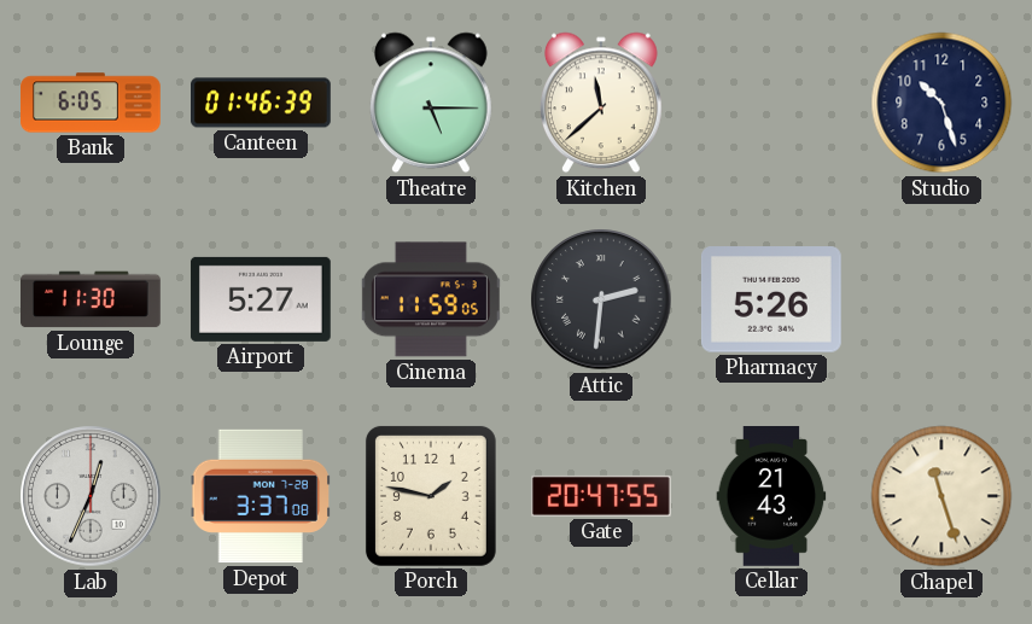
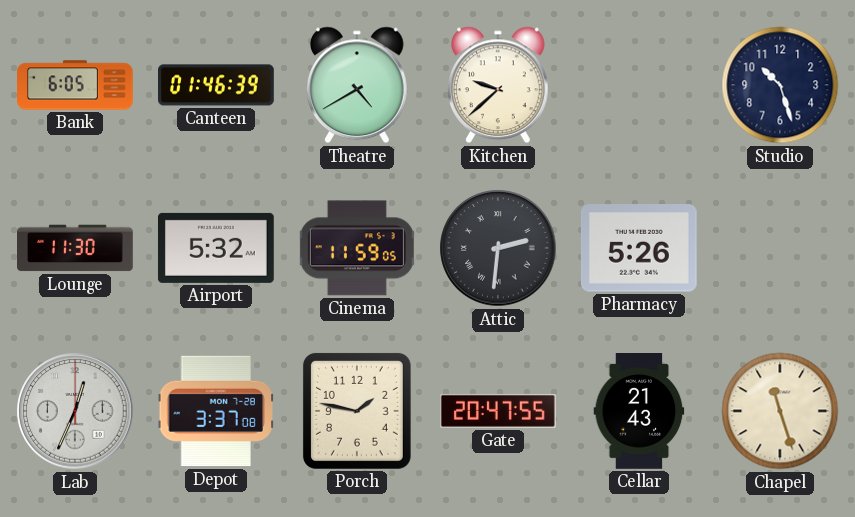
Theatre: 5:15 -> 4:40 (358, 85)
Kitchen: 11:38 -> 9:38 (499, 85)
Airport: 5:27 -> 5:32 (216, 248)
